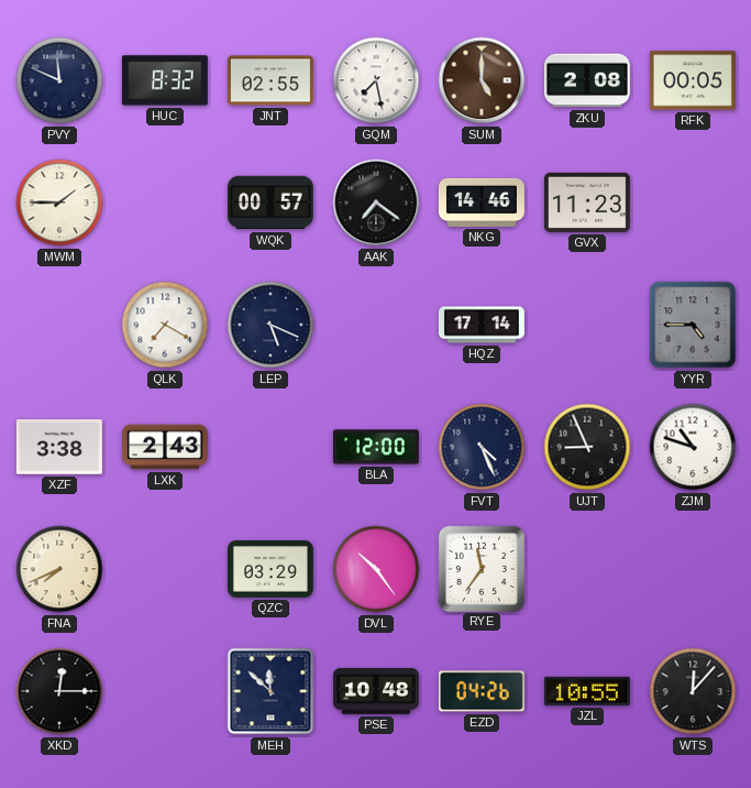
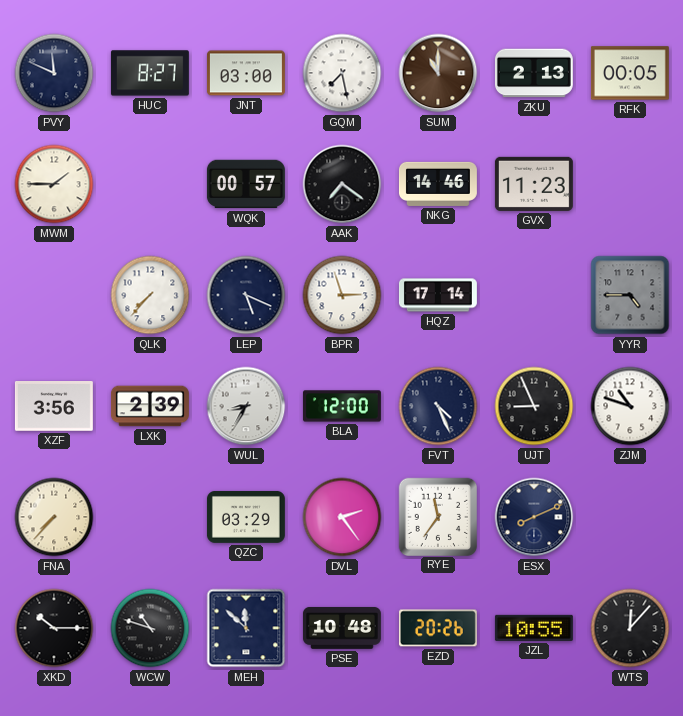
HUC: 8:32 -> 8:27 (150, 73)
JNT: 02:55 -> 03:00 (246, 73)
SUM: 5:00 -> 11:00 (438, 73)
ZKU: 2:08 -> 2:13 (534, 73)
QLK: 7:20 -> 7:37 (150, 295)
BPR: none -> 2:57 (342, 295)
XZF: 3:38 -> 3:56 (54, 407)
LXK: 2:43 -> 2:39 (150, 406)
WUL: none -> 8:35 (246, 406)
FNA: 7:41 -> 7:37 (54, 517)
DVL: 10:24 -> 2:24 (342, 517)
ESX: none -> 8:11 (534, 517)
XKD: 12:15 -> 10:15 (54, 628)
WCW: none -> 10:48 (150, 628)
EZD: 04:26 -> 20:26 (438, 628)
